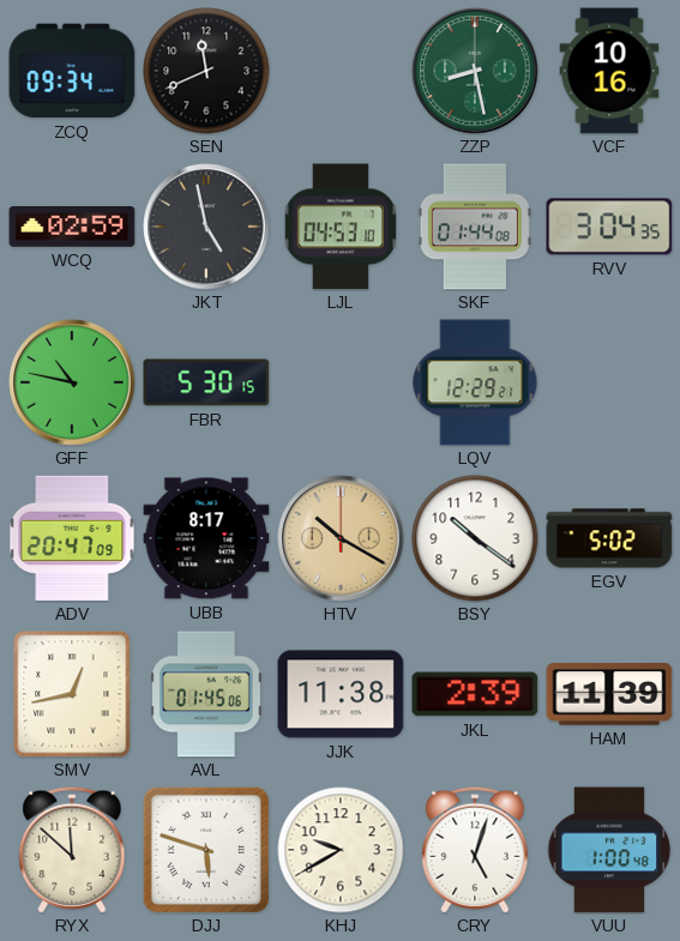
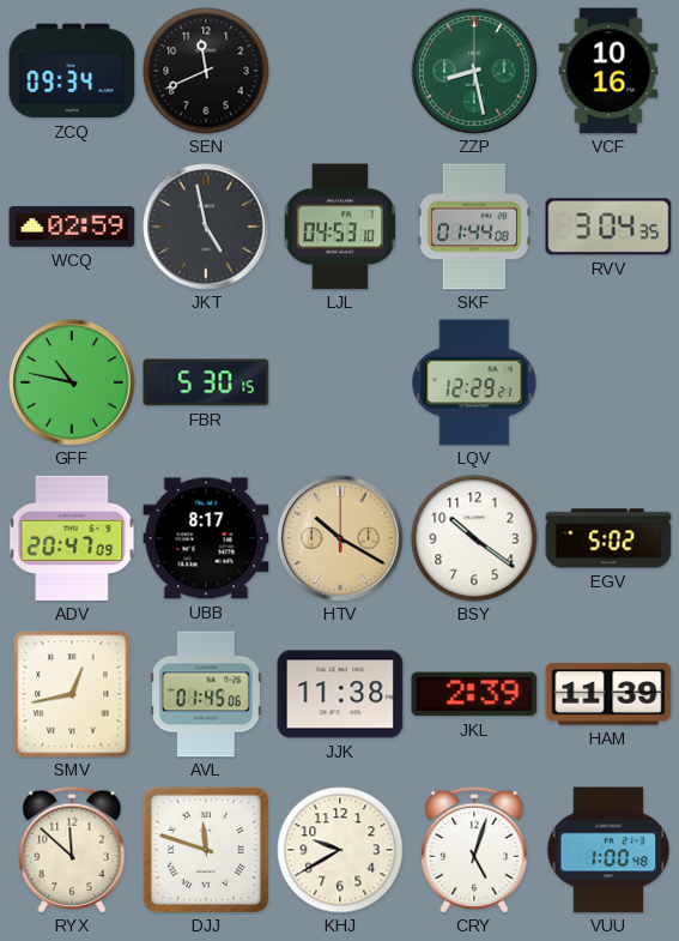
DJJ: 5:48 -> 11:48 (206, 850)
